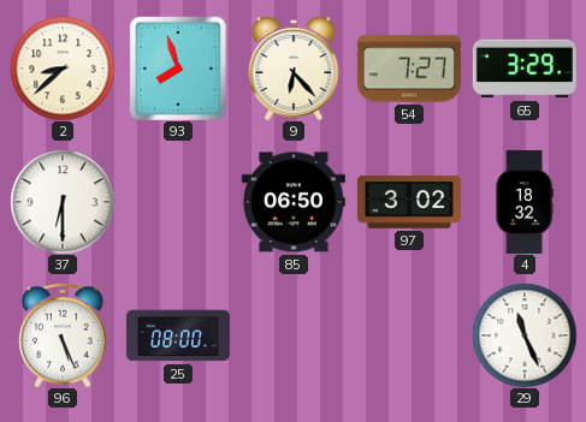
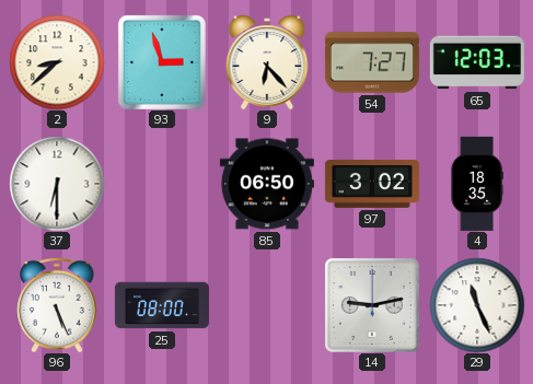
93: 7:57 -> 2:57 (162, 62)
65: 3:29 -> 12:03 (477, 62)
4: 18:32 -> 18:35 (477, 184)
14: none -> 9:13 (372, 305)
